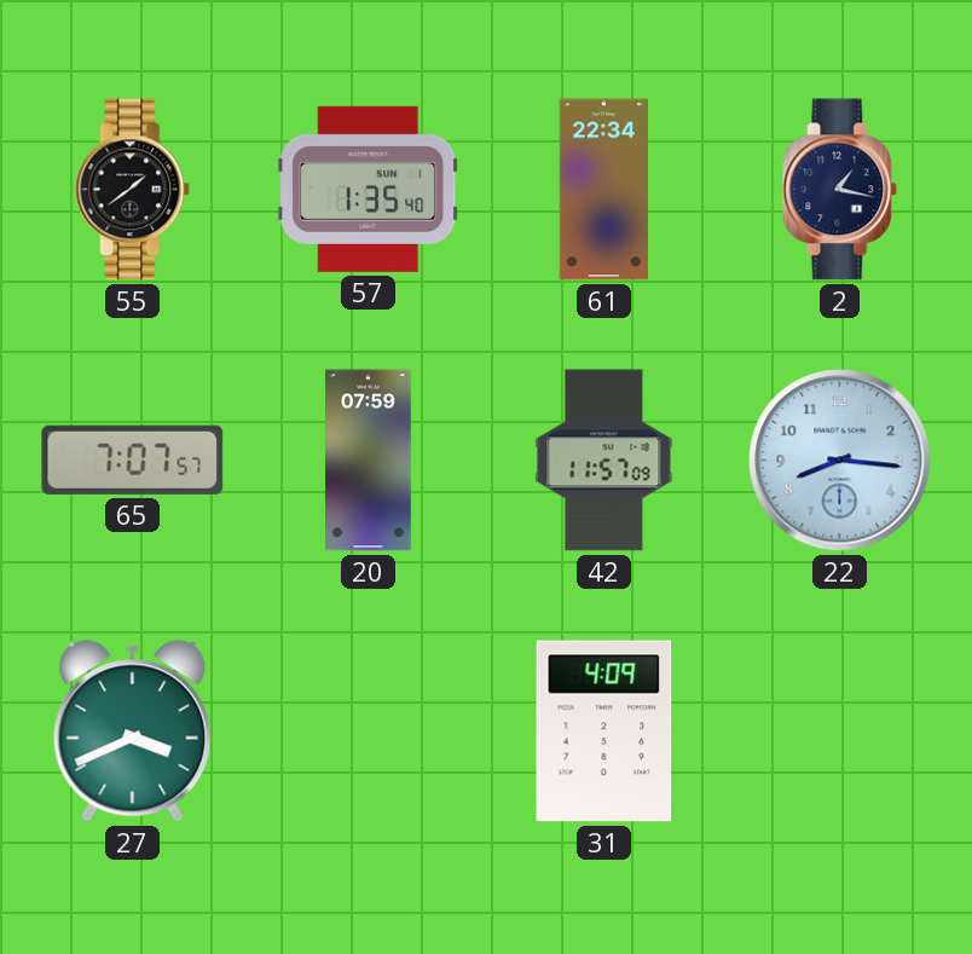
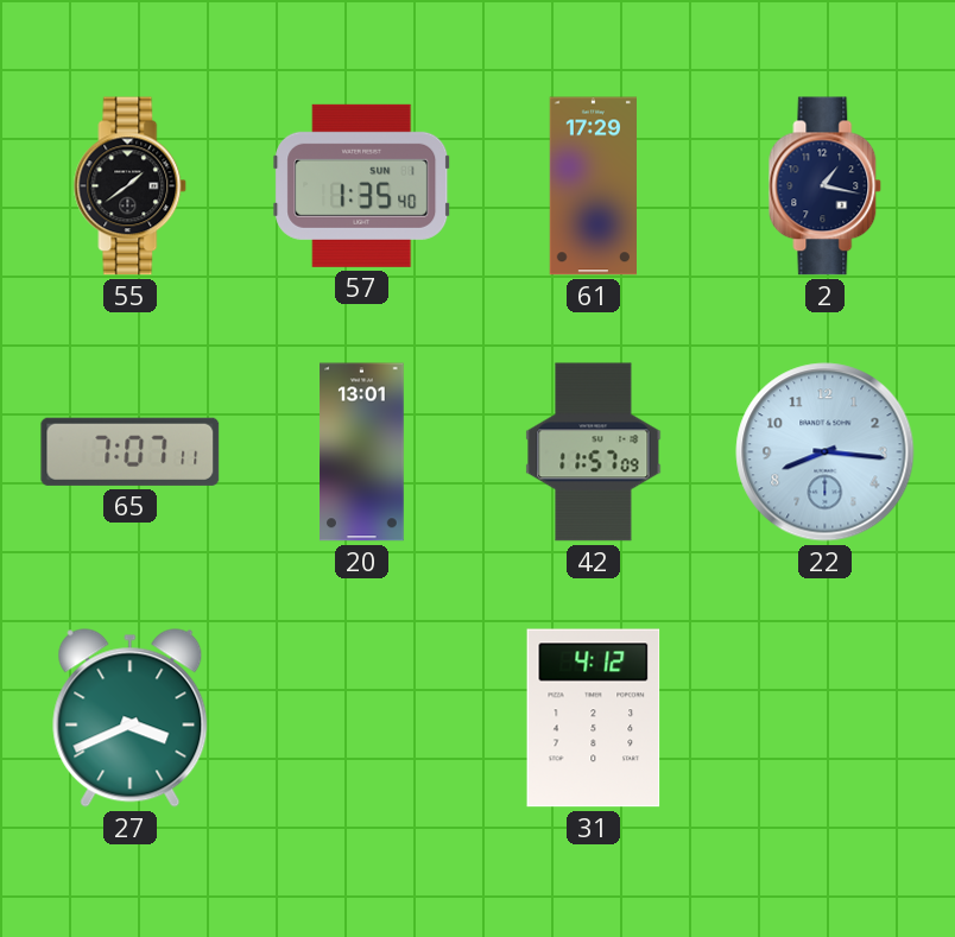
61: 22:34 -> 17:29 (593, 186)
65: 7:07:57 -> 7:07:11 (131, 451)
20: 07:59 -> 13:01 (362, 452)
31: 4:09 -> 4:12 (594, 718)
